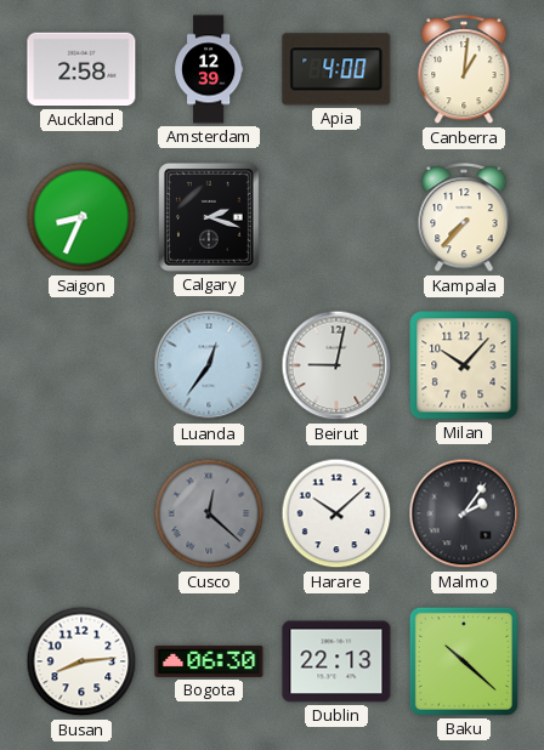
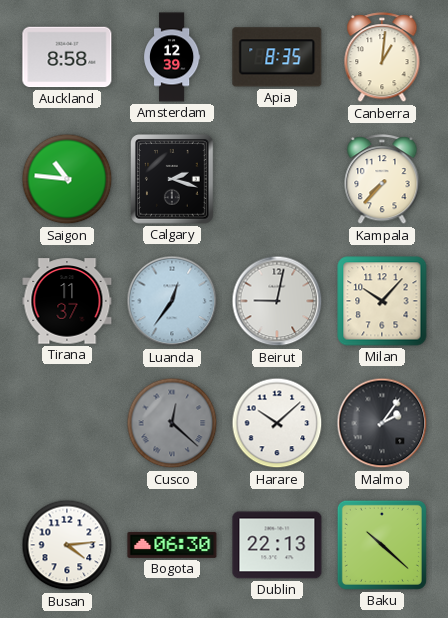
Auckland: 2:58 -> 8:58 (67, 57)
Apia: 4:00 -> 8:35 (277, 57)
Saigon: 8:34 -> 10:46 (67, 179)
Tirana: none -> 11:37 (67, 301)
Busan: 8:14 -> 4:14 (67, 545)
